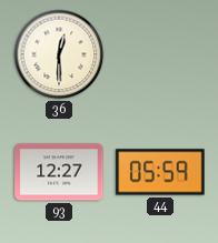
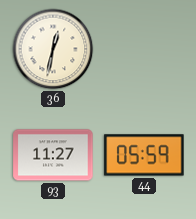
36: 12:30 -> 12:32 (53, 49)
93: 12:27 -> 11:27 (53, 155)
